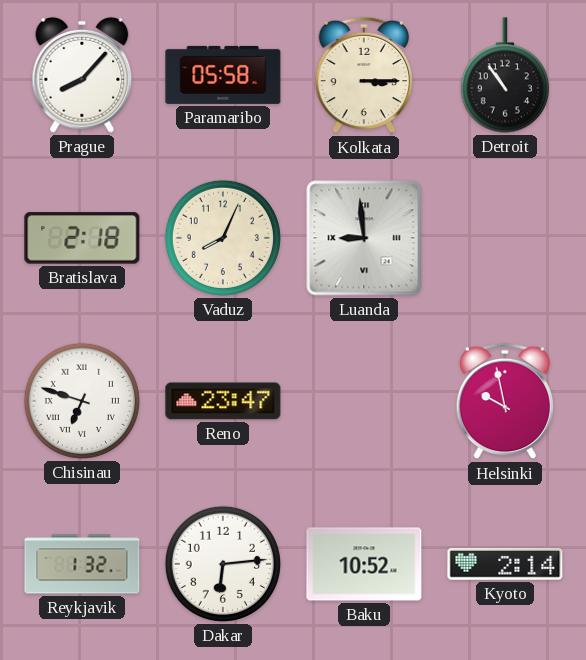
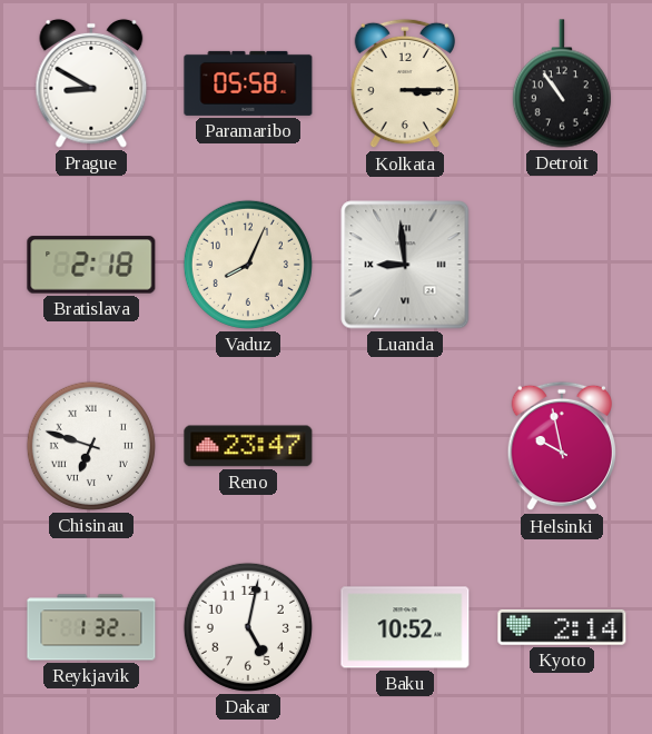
Prague: 8:07 -> 8:50 (91, 83)
Dakar: 6:14 -> 5:02 (248, 627)
